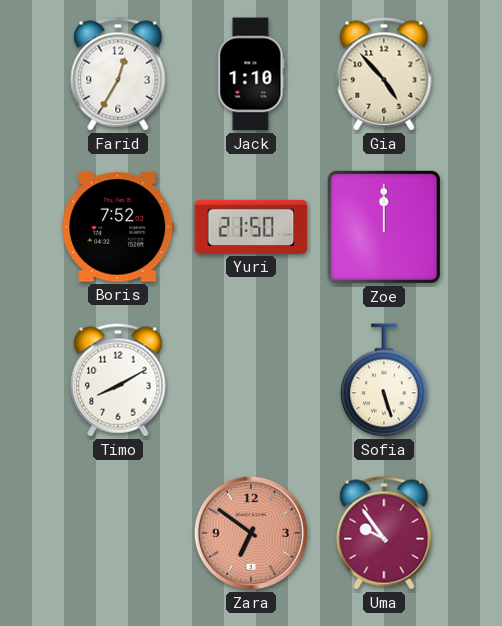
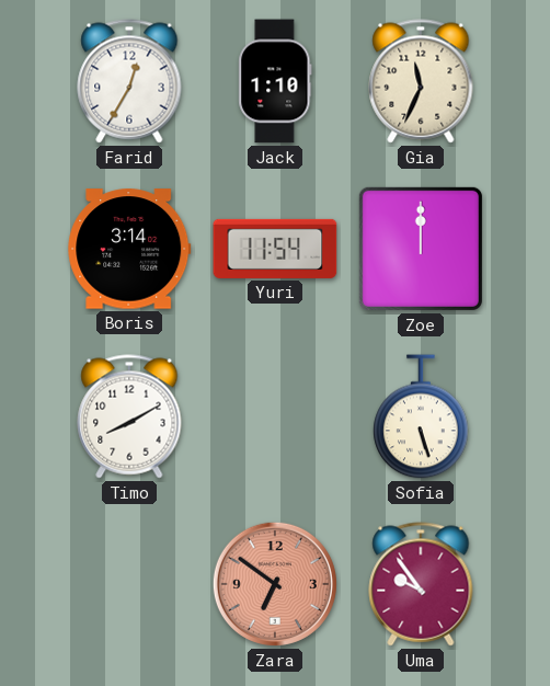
Gia: 4:53 -> 11:34 (421, 81)
Boris: 7:52 -> 3:14 (129, 249)
Yuri: 21:50 -> 11:54 (275, 249)
